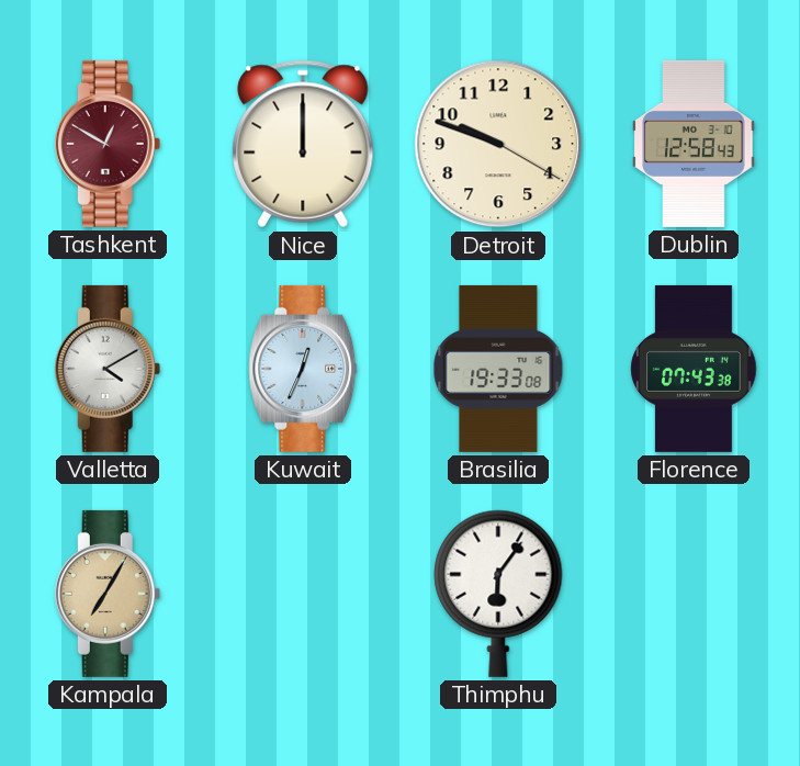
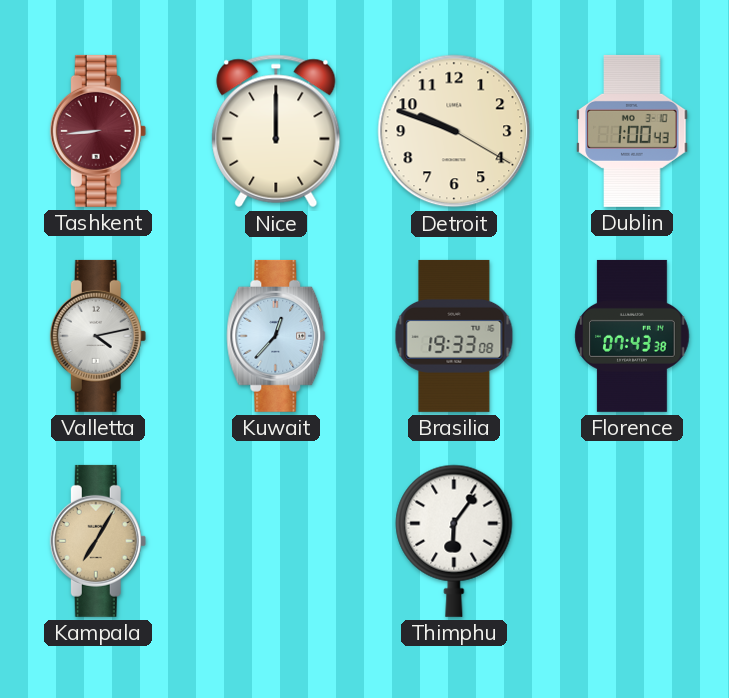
Tashkent: 12:50 -> 8:44 (98, 131)
Dublin: 12:58 -> 1:00 (632, 131)
Valletta: 4:10 -> 4:13 (98, 336)
Kuwait: 12:34 -> 12:37 (276, 336)
